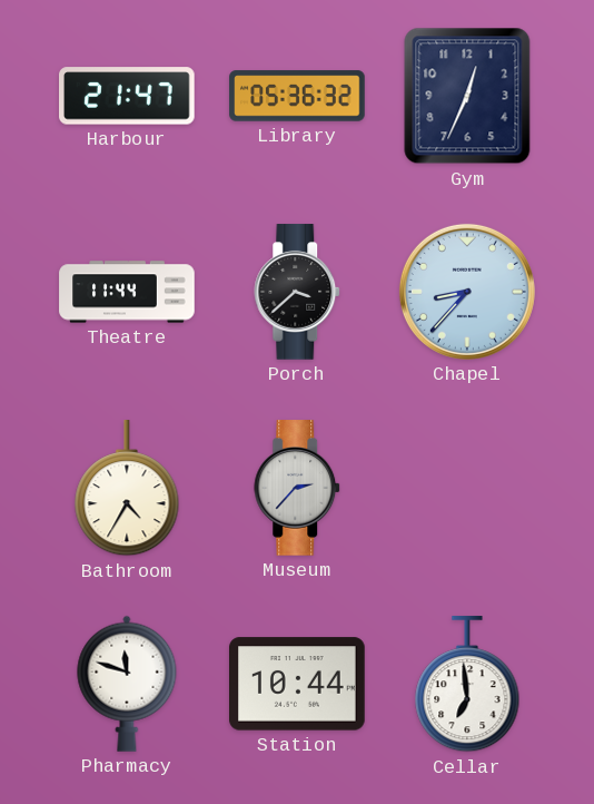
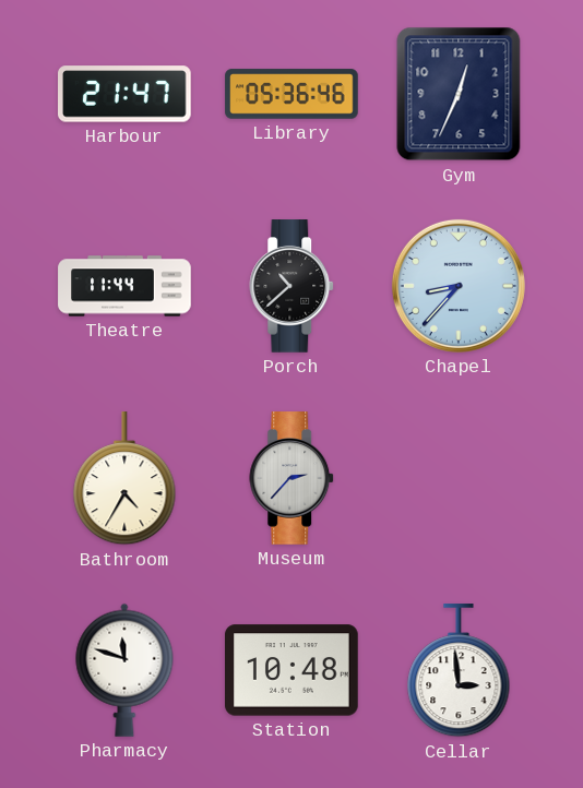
Library: 05:36:32 -> 05:36:46 (291, 94)
Porch: 3:38 -> 10:38 (293, 286)
Station: 10:44 -> 10:48 (291, 670)
Cellar: 6:59 -> 2:59 (459, 671)
